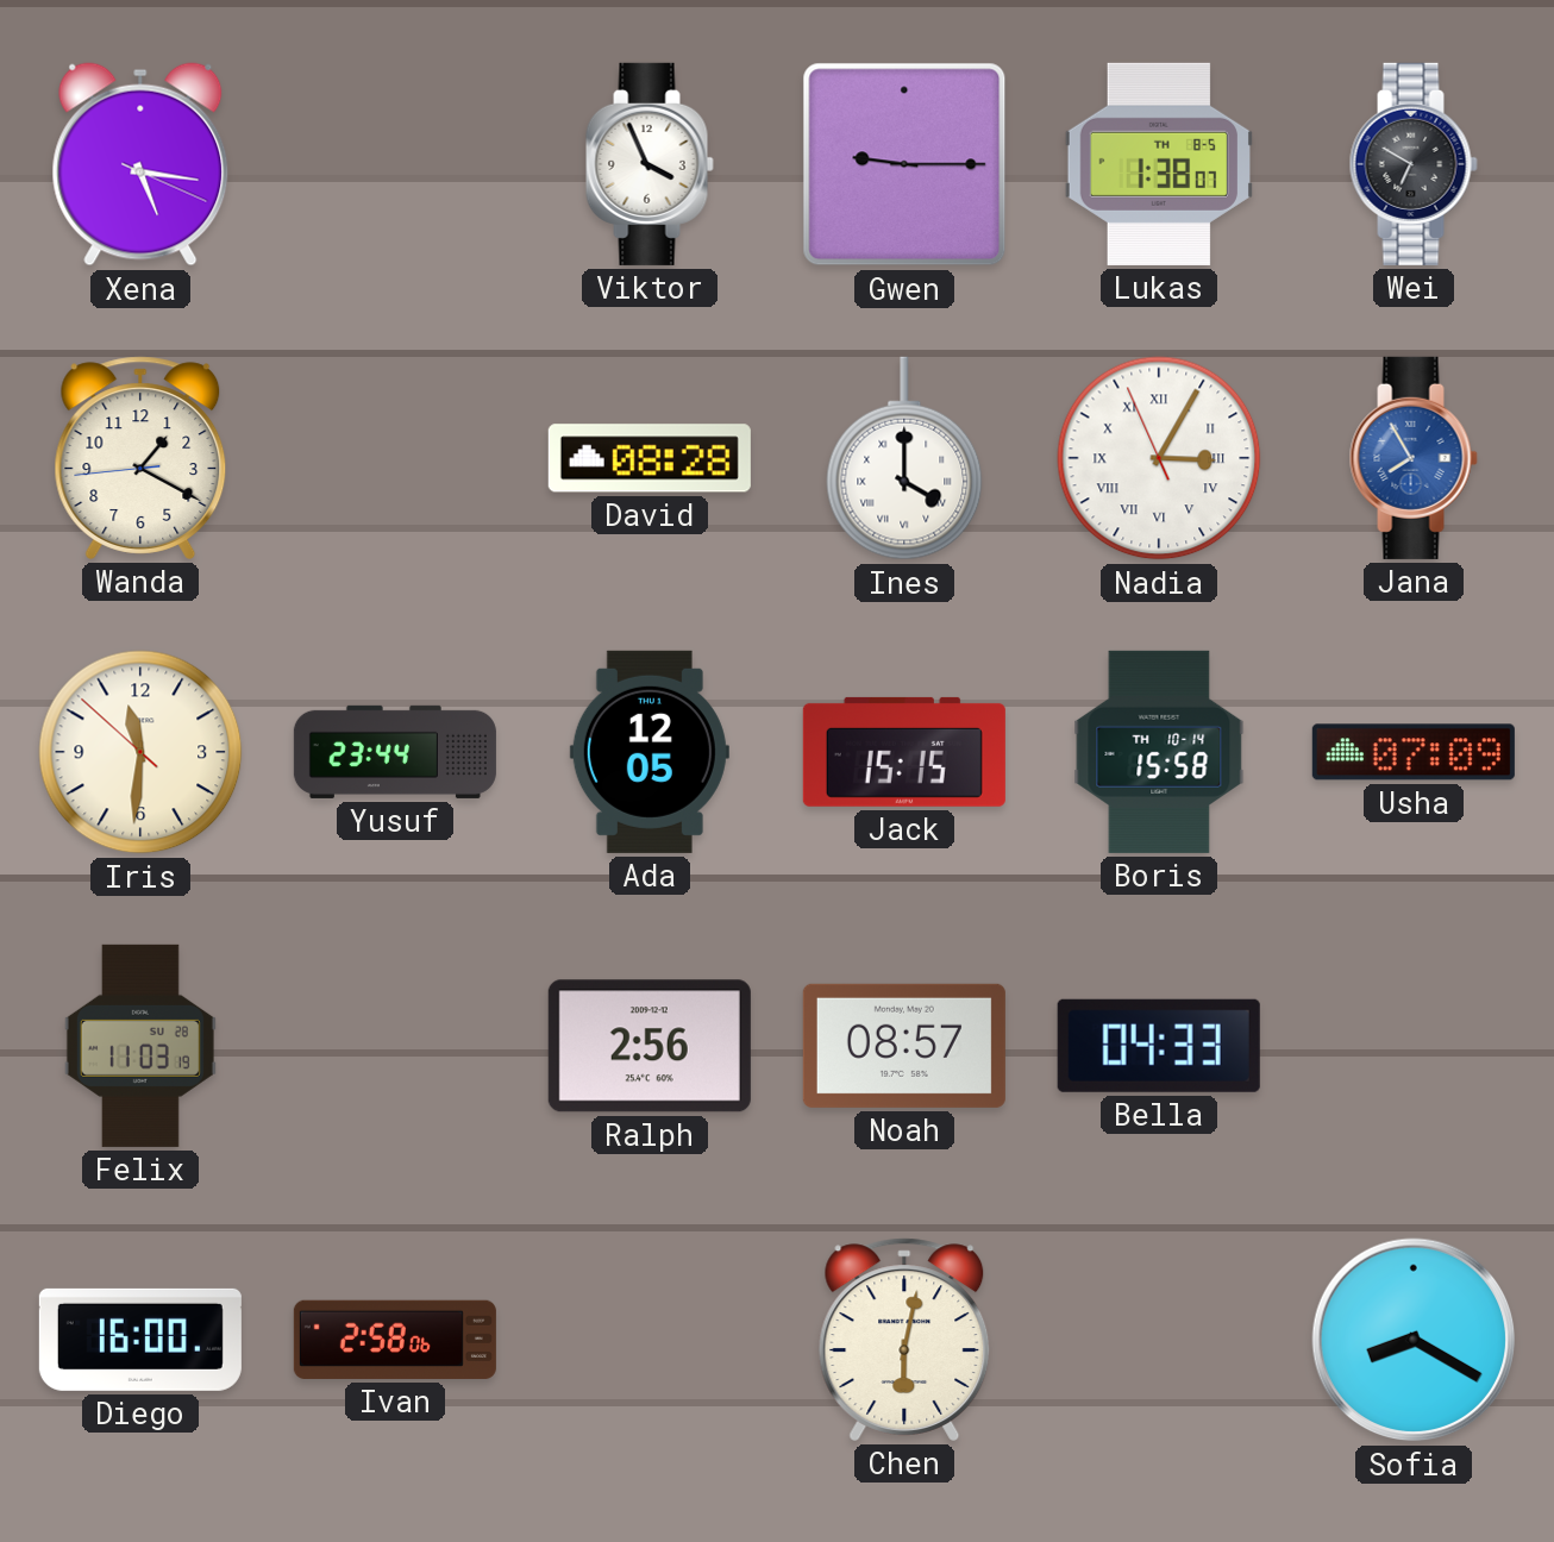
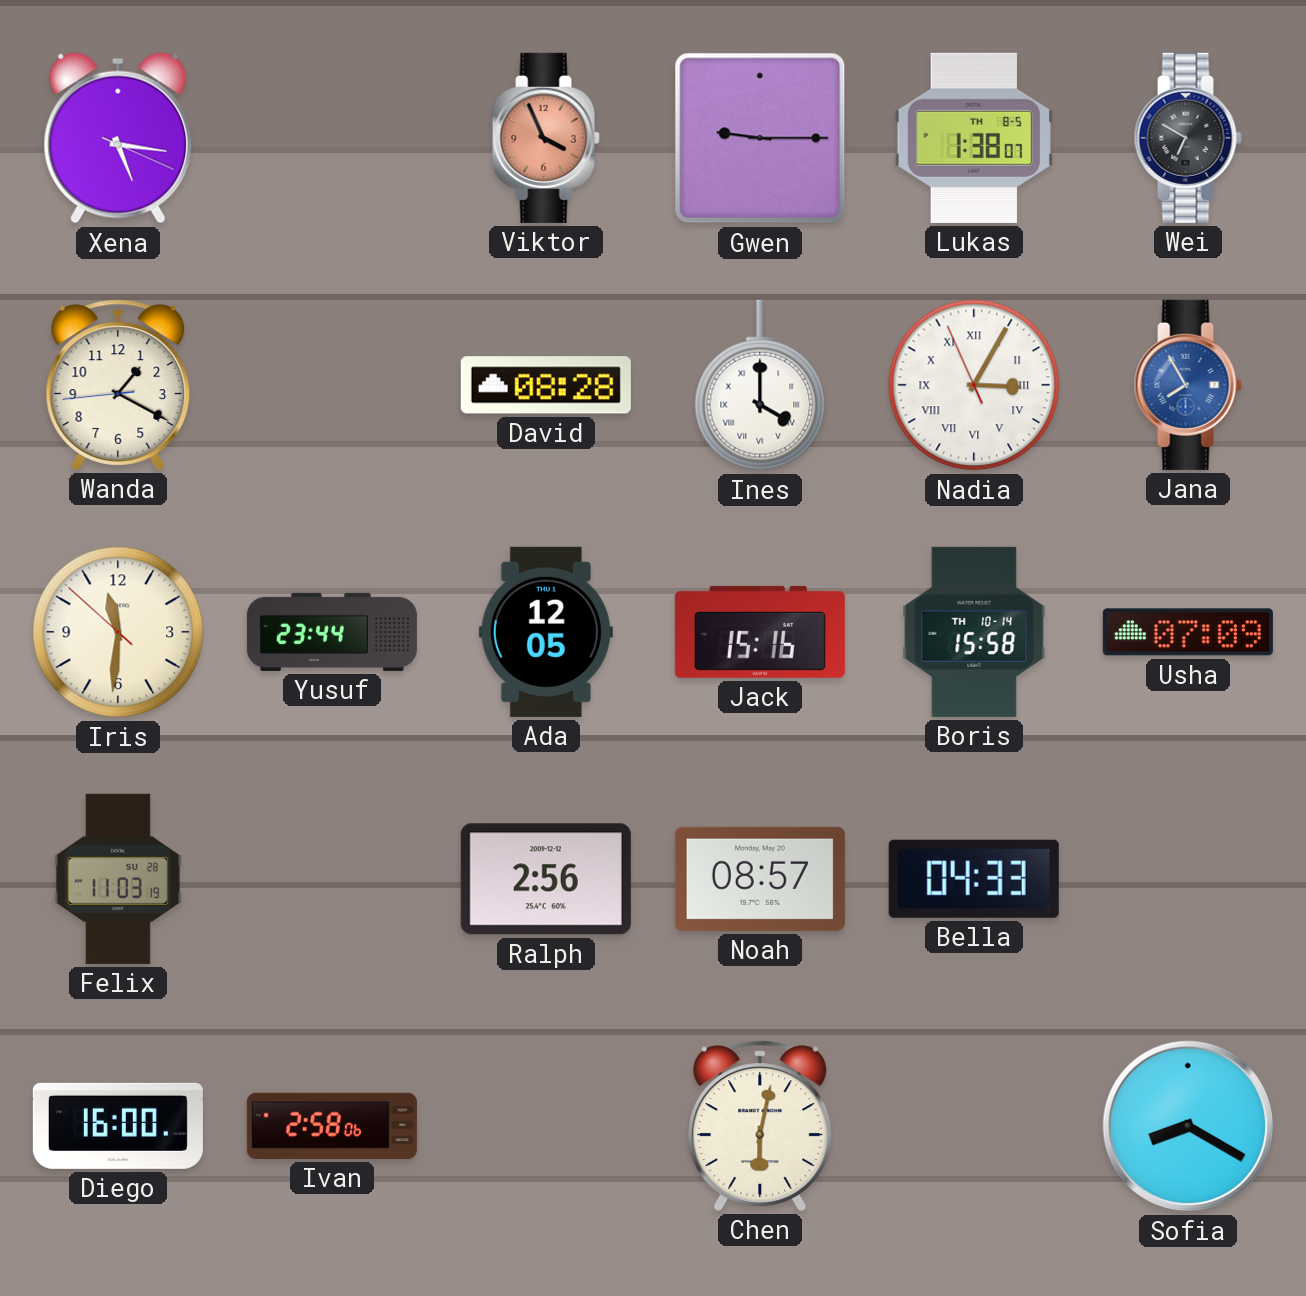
Viktor dial: white -> salmon (546, 138)
Jack: 15:15 -> 15:16 (760, 632)
